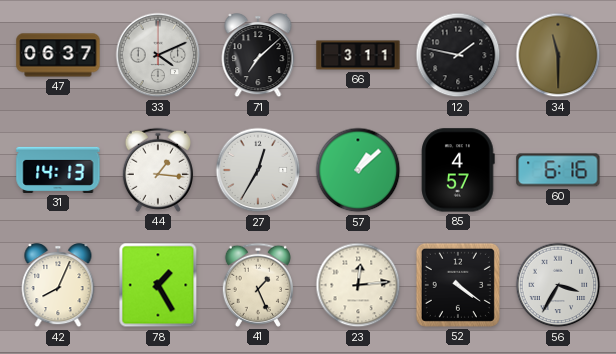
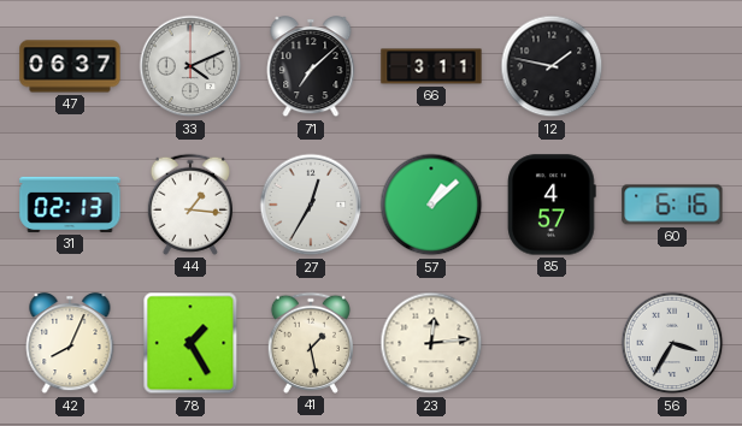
34: 11:30 -> none (558, 55)
31: 14:13 -> 02:13 (70, 205)
41: 1:26 -> 1:28 (311, 343)
52: 4:21 -> none (458, 285)
